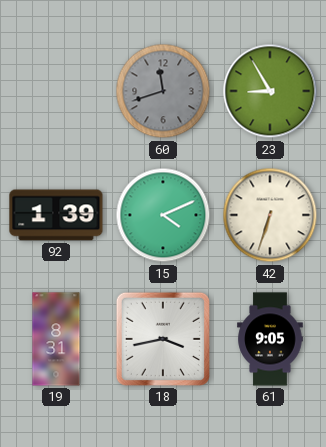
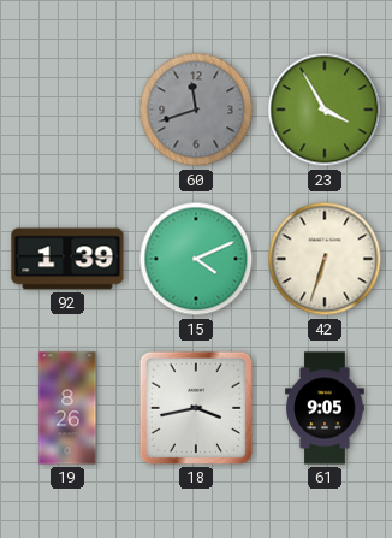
23: 8:55 -> 3:55 (325, 110)
19: 8:31 -> 8:26 (67, 408)
